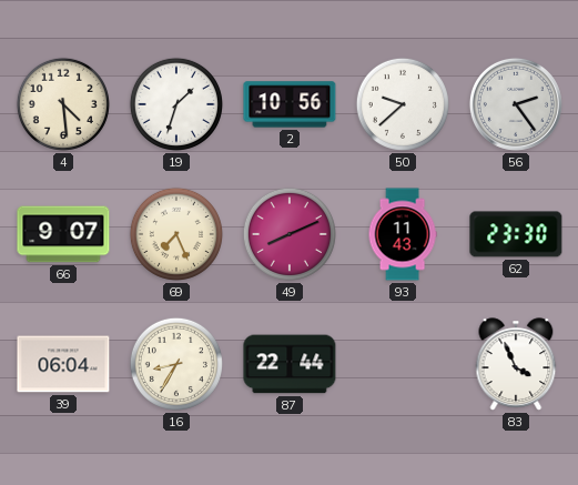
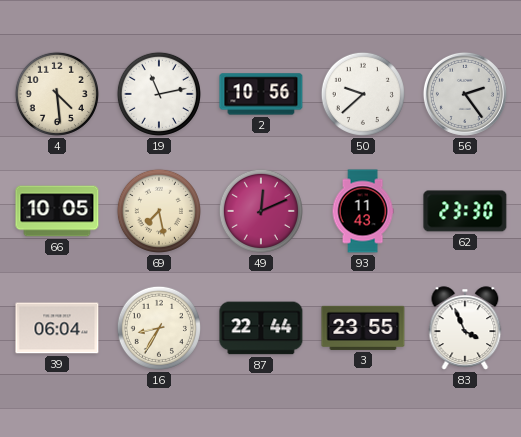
19: 1:33 -> 11:13 (159, 94)
66: 9:07 -> 10:05 (57, 211)
69: 7:26 -> 7:28 (159, 211)
49: 8:11 -> 12:11 (261, 211)
3: none -> 23:55 (363, 328)
